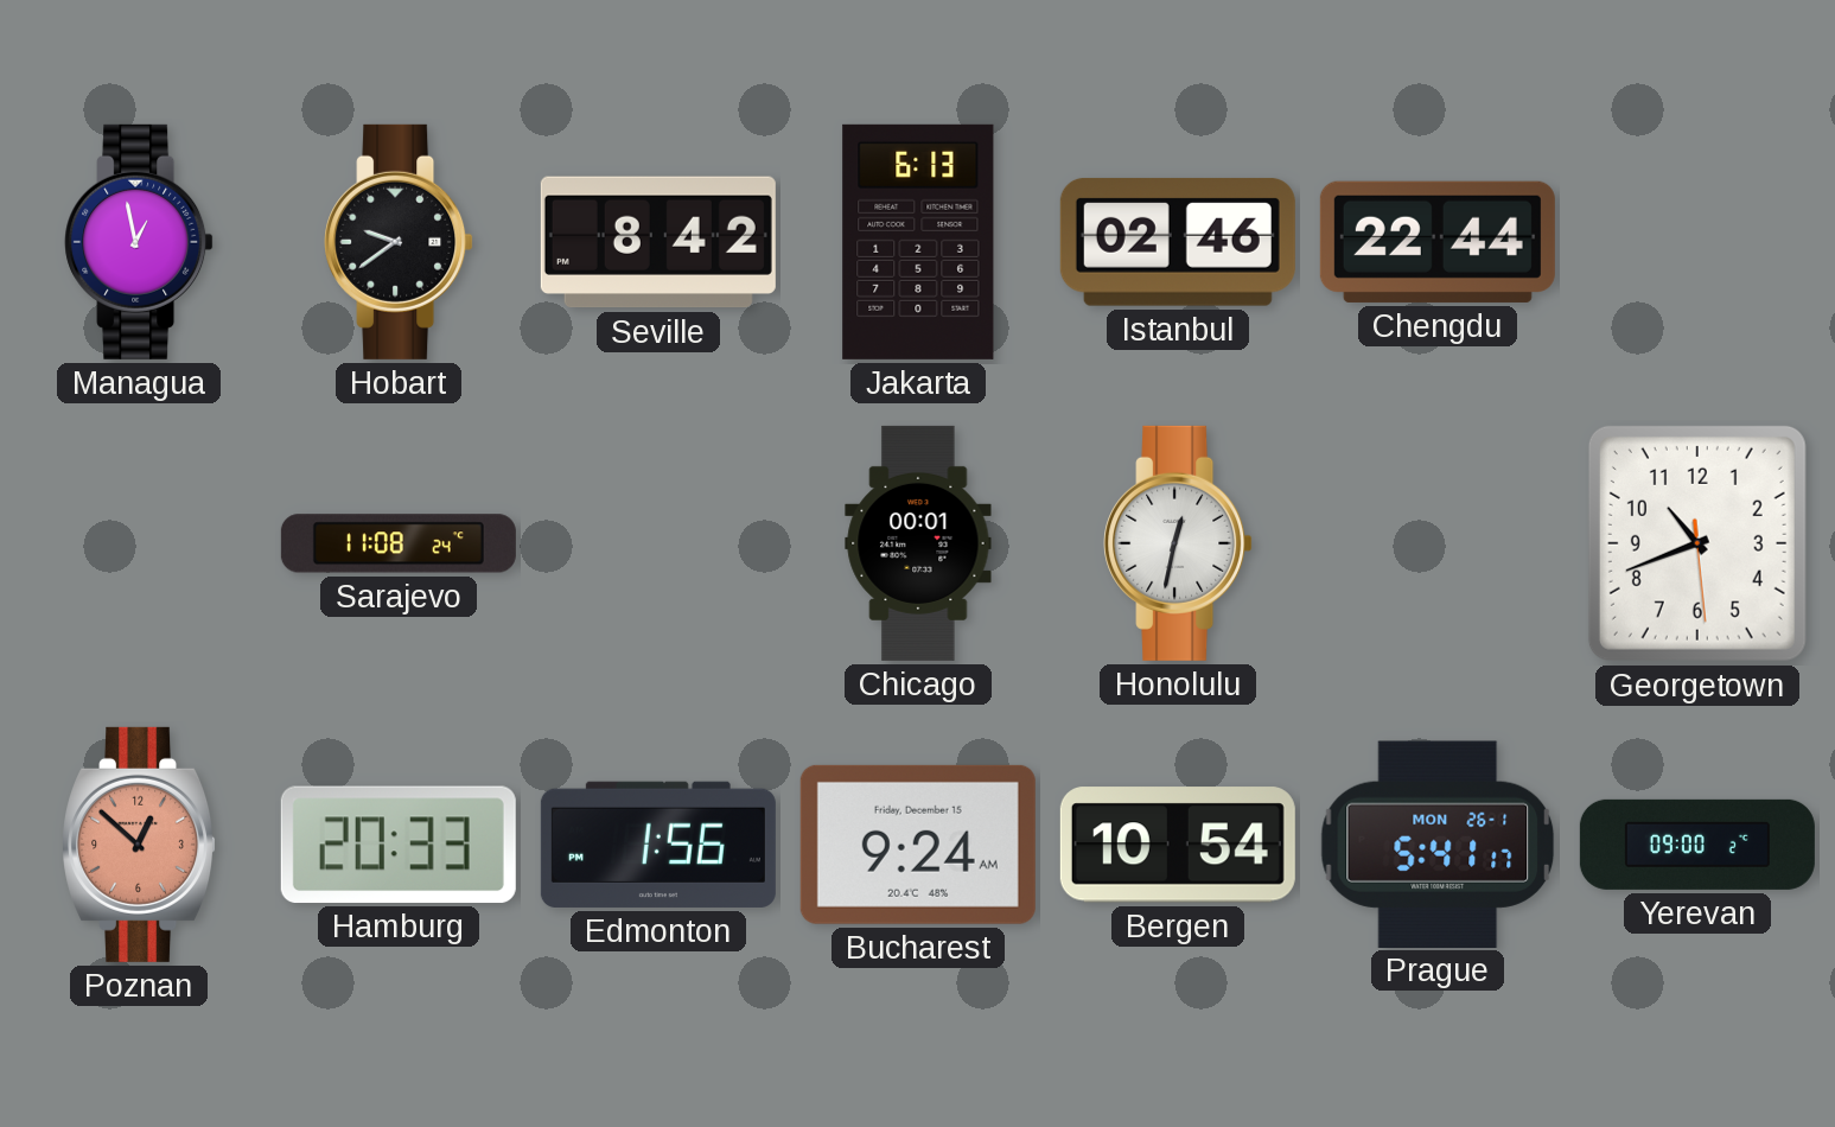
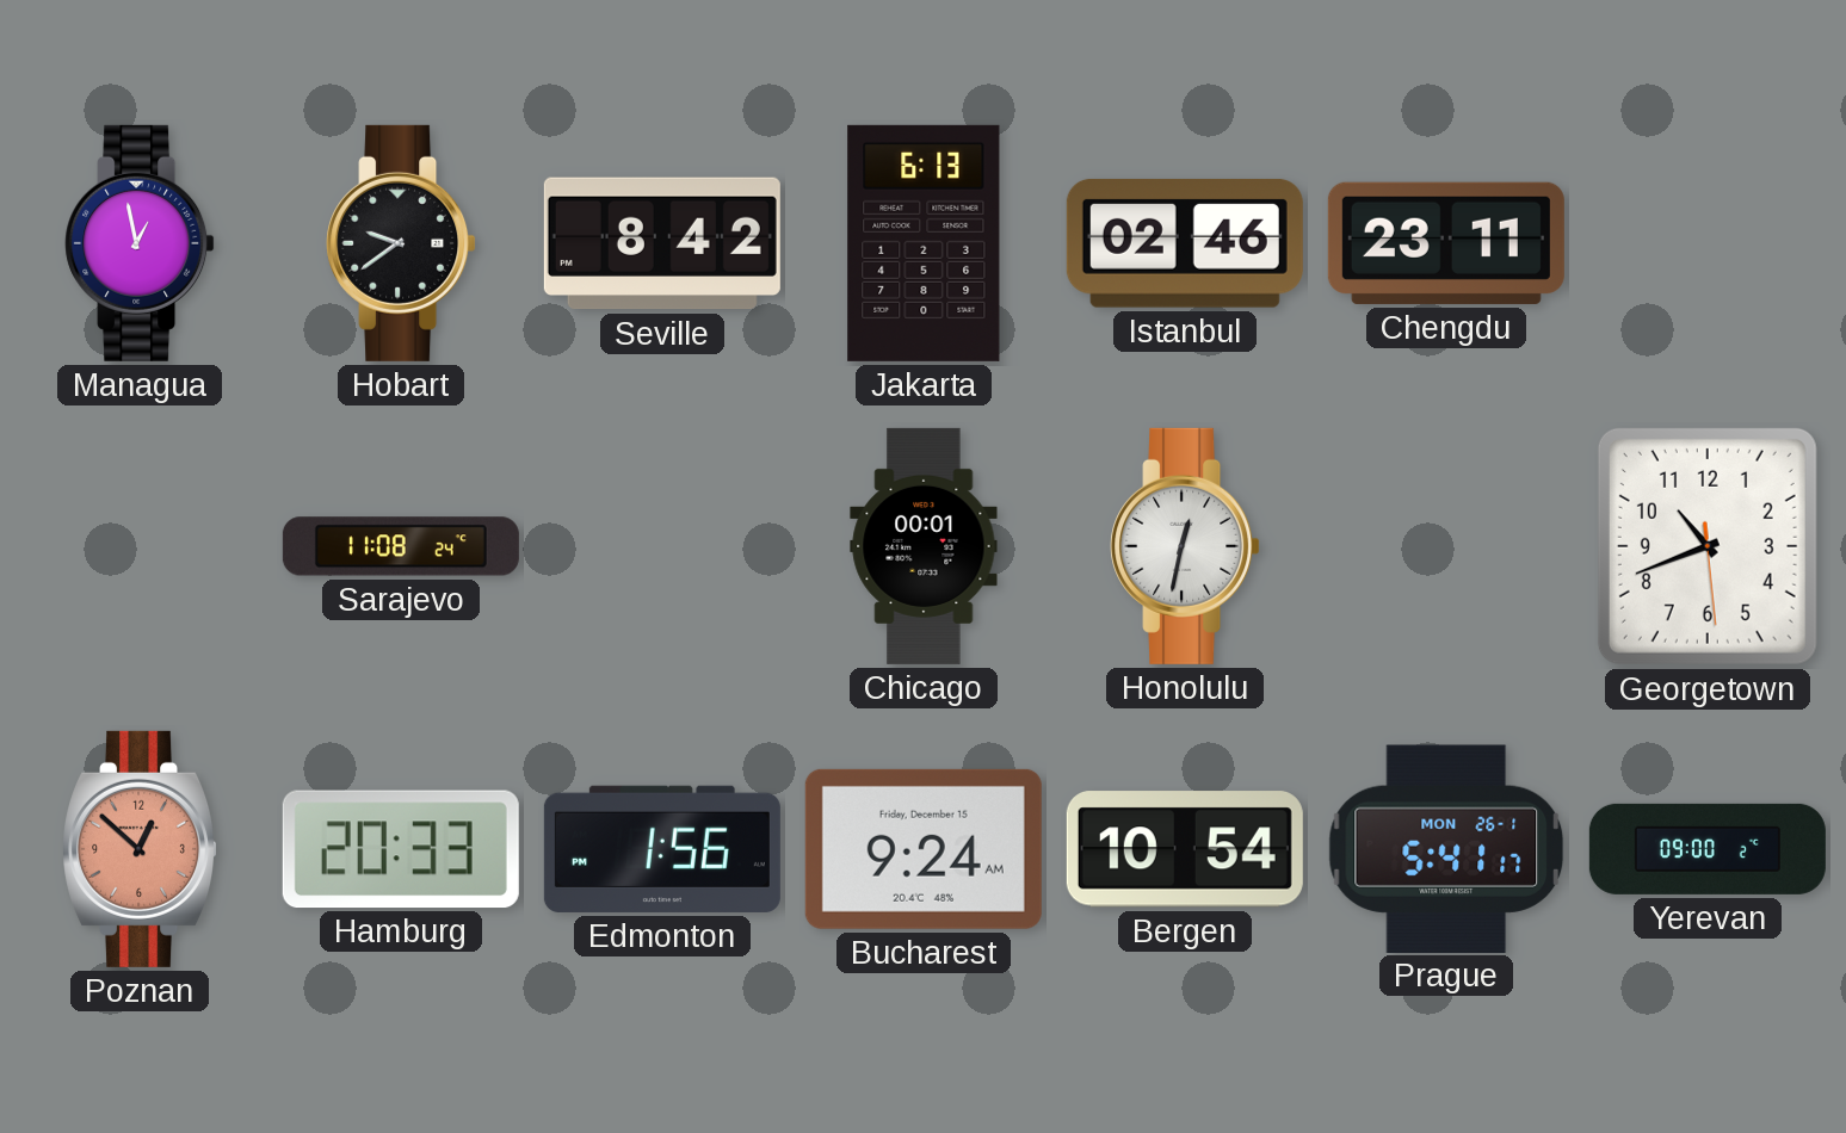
Chengdu: 22:44 -> 23:11 (1446, 243)
